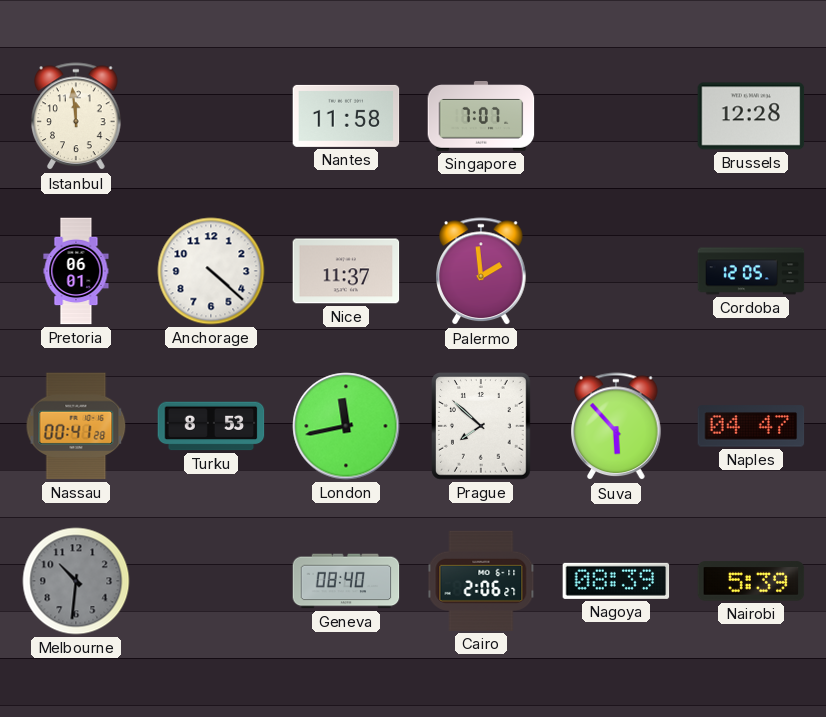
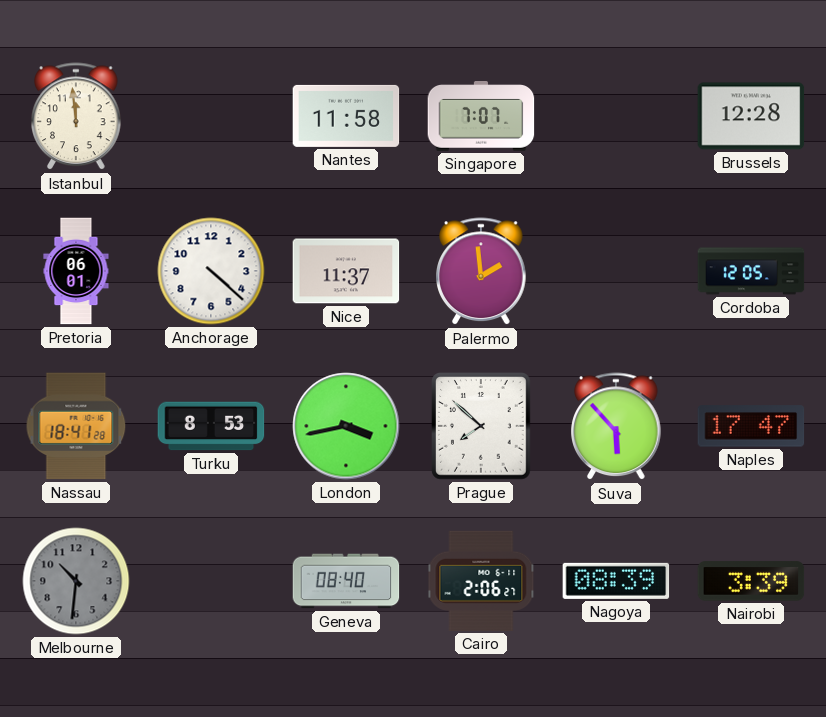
Nassau: 00:41 -> 18:41 (76, 426)
London: 11:43 -> 3:43 (346, 426)
Naples: 04:47 -> 17:47 (751, 426)
Nairobi: 5:39 -> 3:39 (751, 581)
